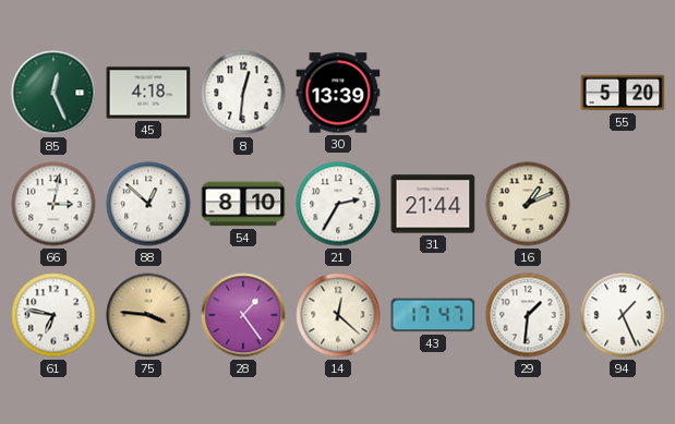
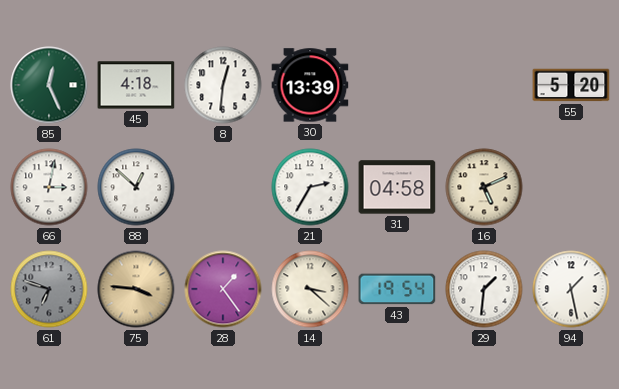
54: 8:10 -> none (243, 204)
31: 21:44 -> 04:58 (397, 187)
16: 1:11 -> 5:11 (484, 187)
61: 6:47 -> 6:48 (49, 289)
61 dial: white -> grey (49, 289)
14: 12:22 -> 3:22 (310, 289)
43: 17:47 -> 19:54 (397, 289)
94: 1:26 -> 1:28 (571, 289)
